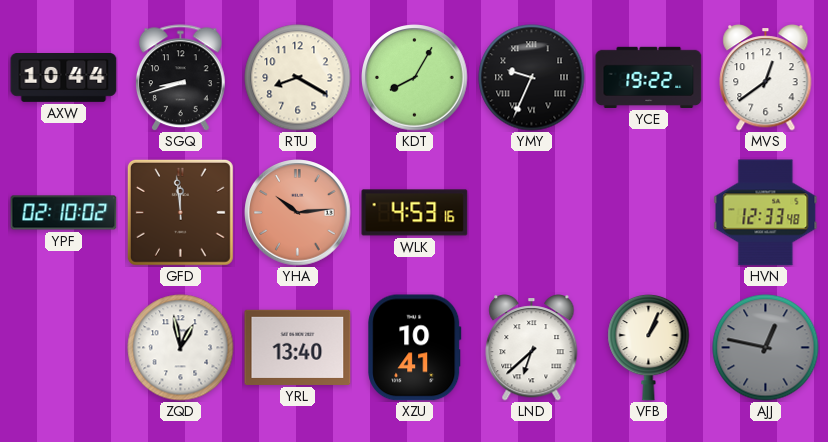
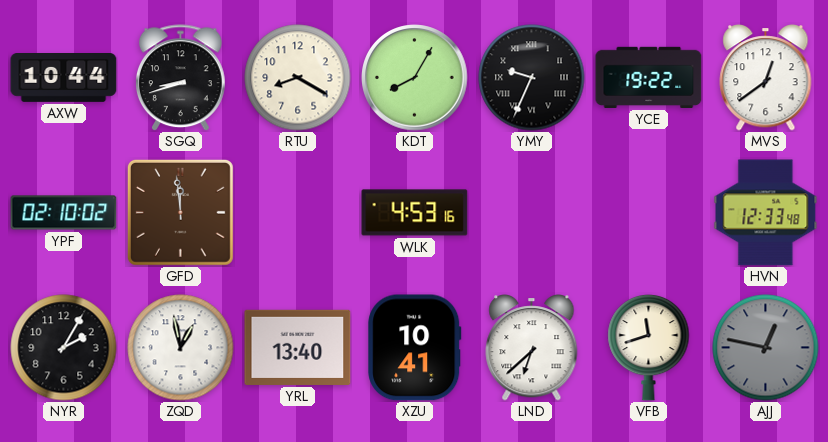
YHA: 10:14 -> none (298, 213)
NYR: none -> 2:05 (64, 348)
VFB: 1:04 -> 11:42 (649, 347)
